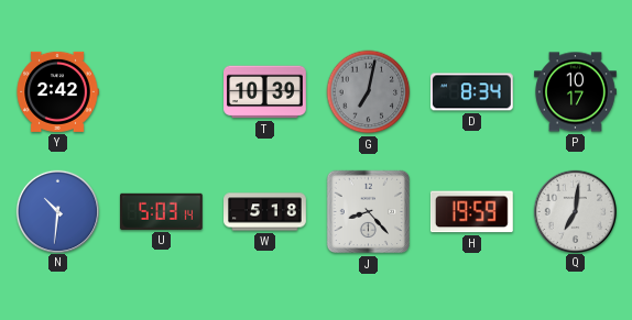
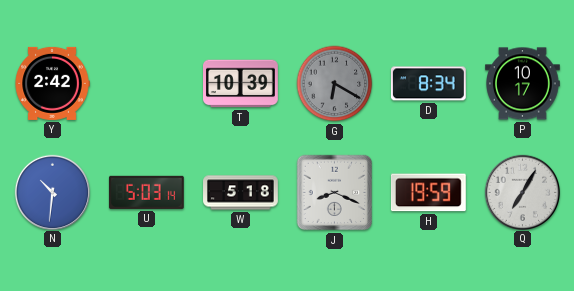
G: 7:02 -> 6:20 (335, 84)
J: 8:23 -> 8:19 (335, 193)
Q: 7:01 -> 7:05 (522, 192)
